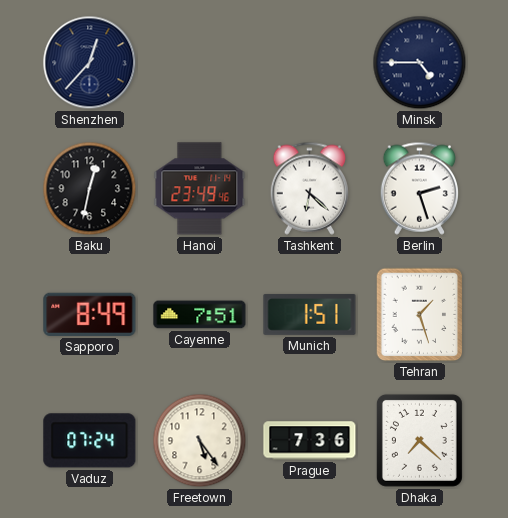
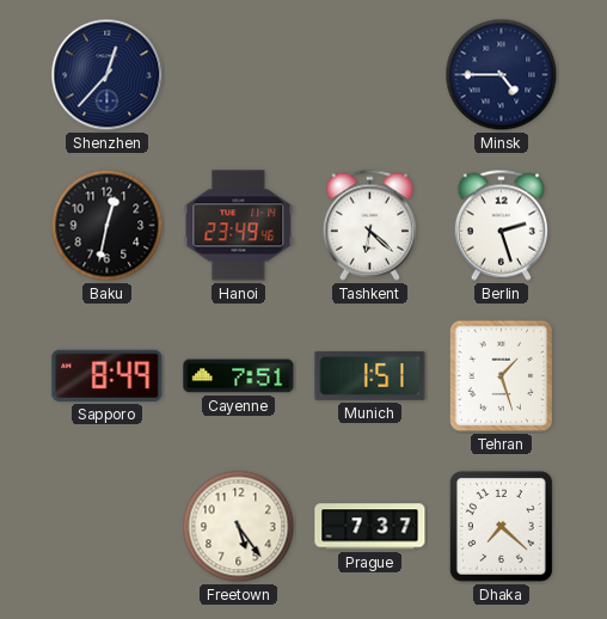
Vaduz: 07:24 -> none (90, 441)
Prague: 7:36 -> 7:37 (370, 527)
